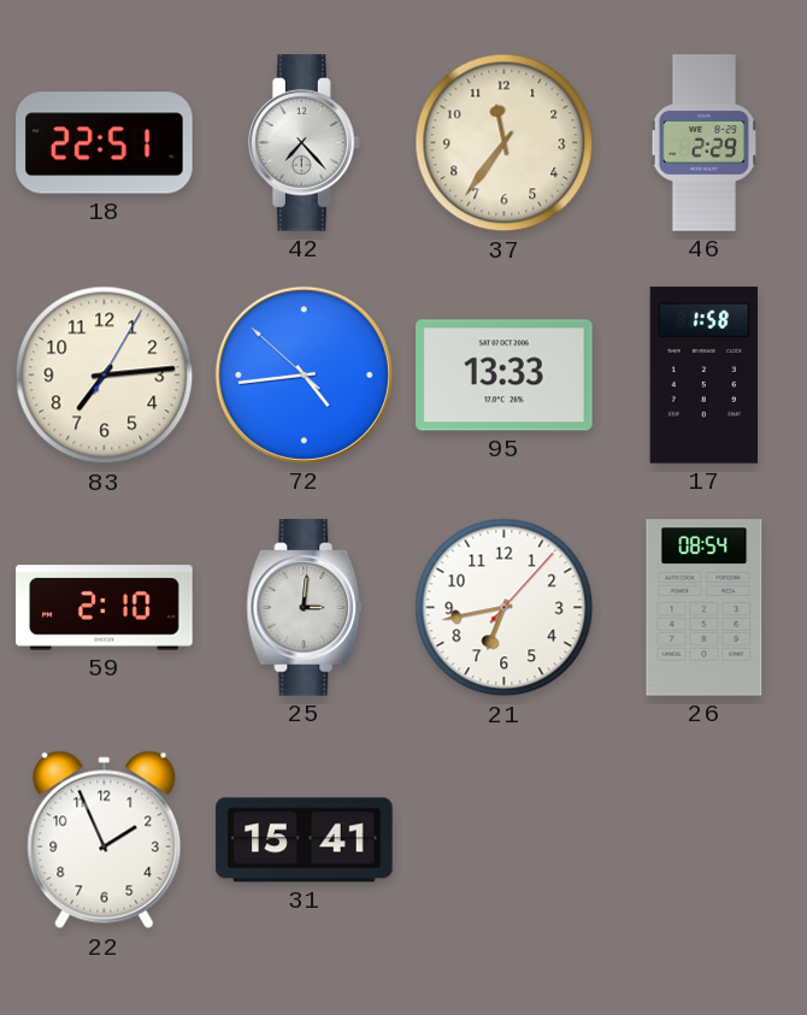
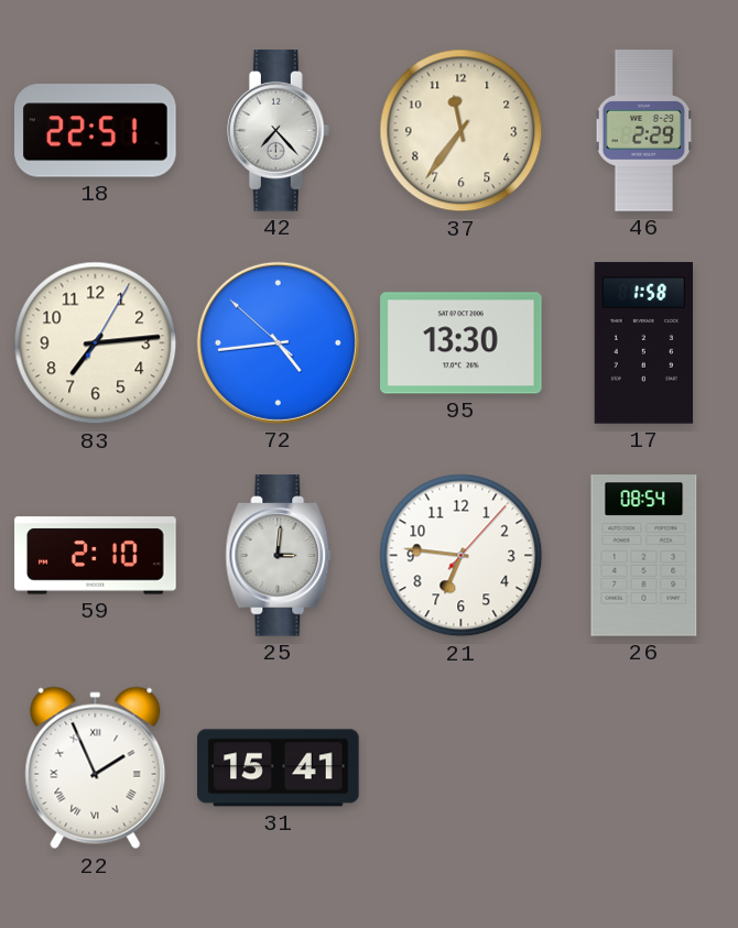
95: 13:33 -> 13:30 (462, 343)
21: 6:43 -> 6:46 (462, 556)
22 numerals: Arabic -> Roman (96, 768)
